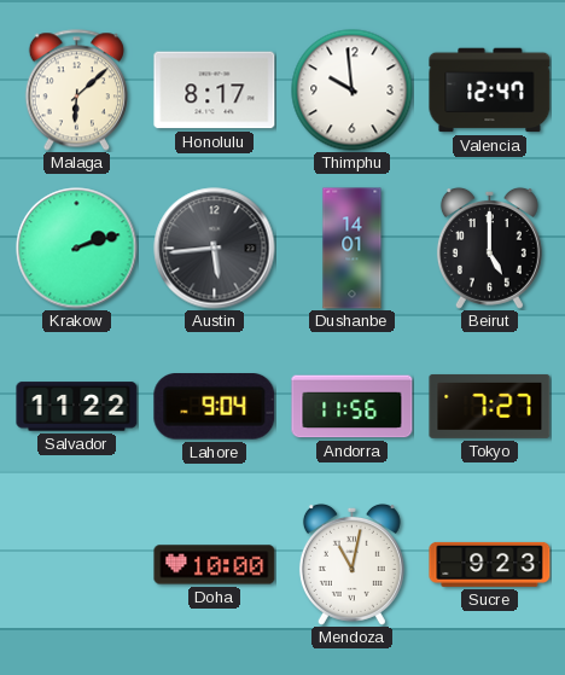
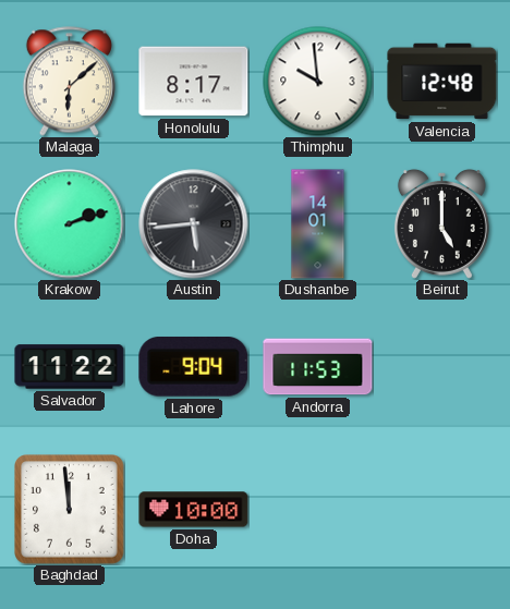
Valencia: 12:47 -> 12:48 (442, 82)
Andorra: 11:56 -> 11:53 (318, 367)
Tokyo: 7:27 -> none (490, 406)
Baghdad: none -> 11:59 (70, 510)
Mendoza: 11:02 -> none (351, 564)
Sucre: 9:23 -> none (490, 564)
